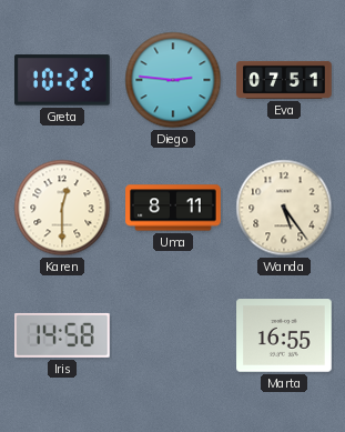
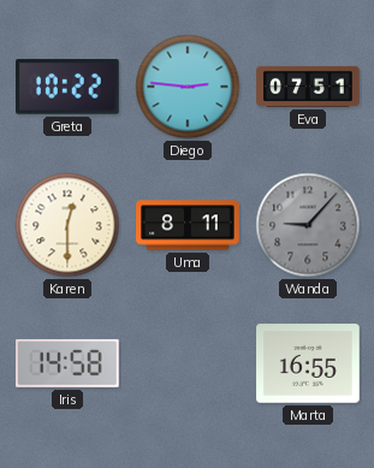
Wanda: 5:24 -> 9:07 (308, 225)
Wanda dial: cream -> grey (308, 225)
